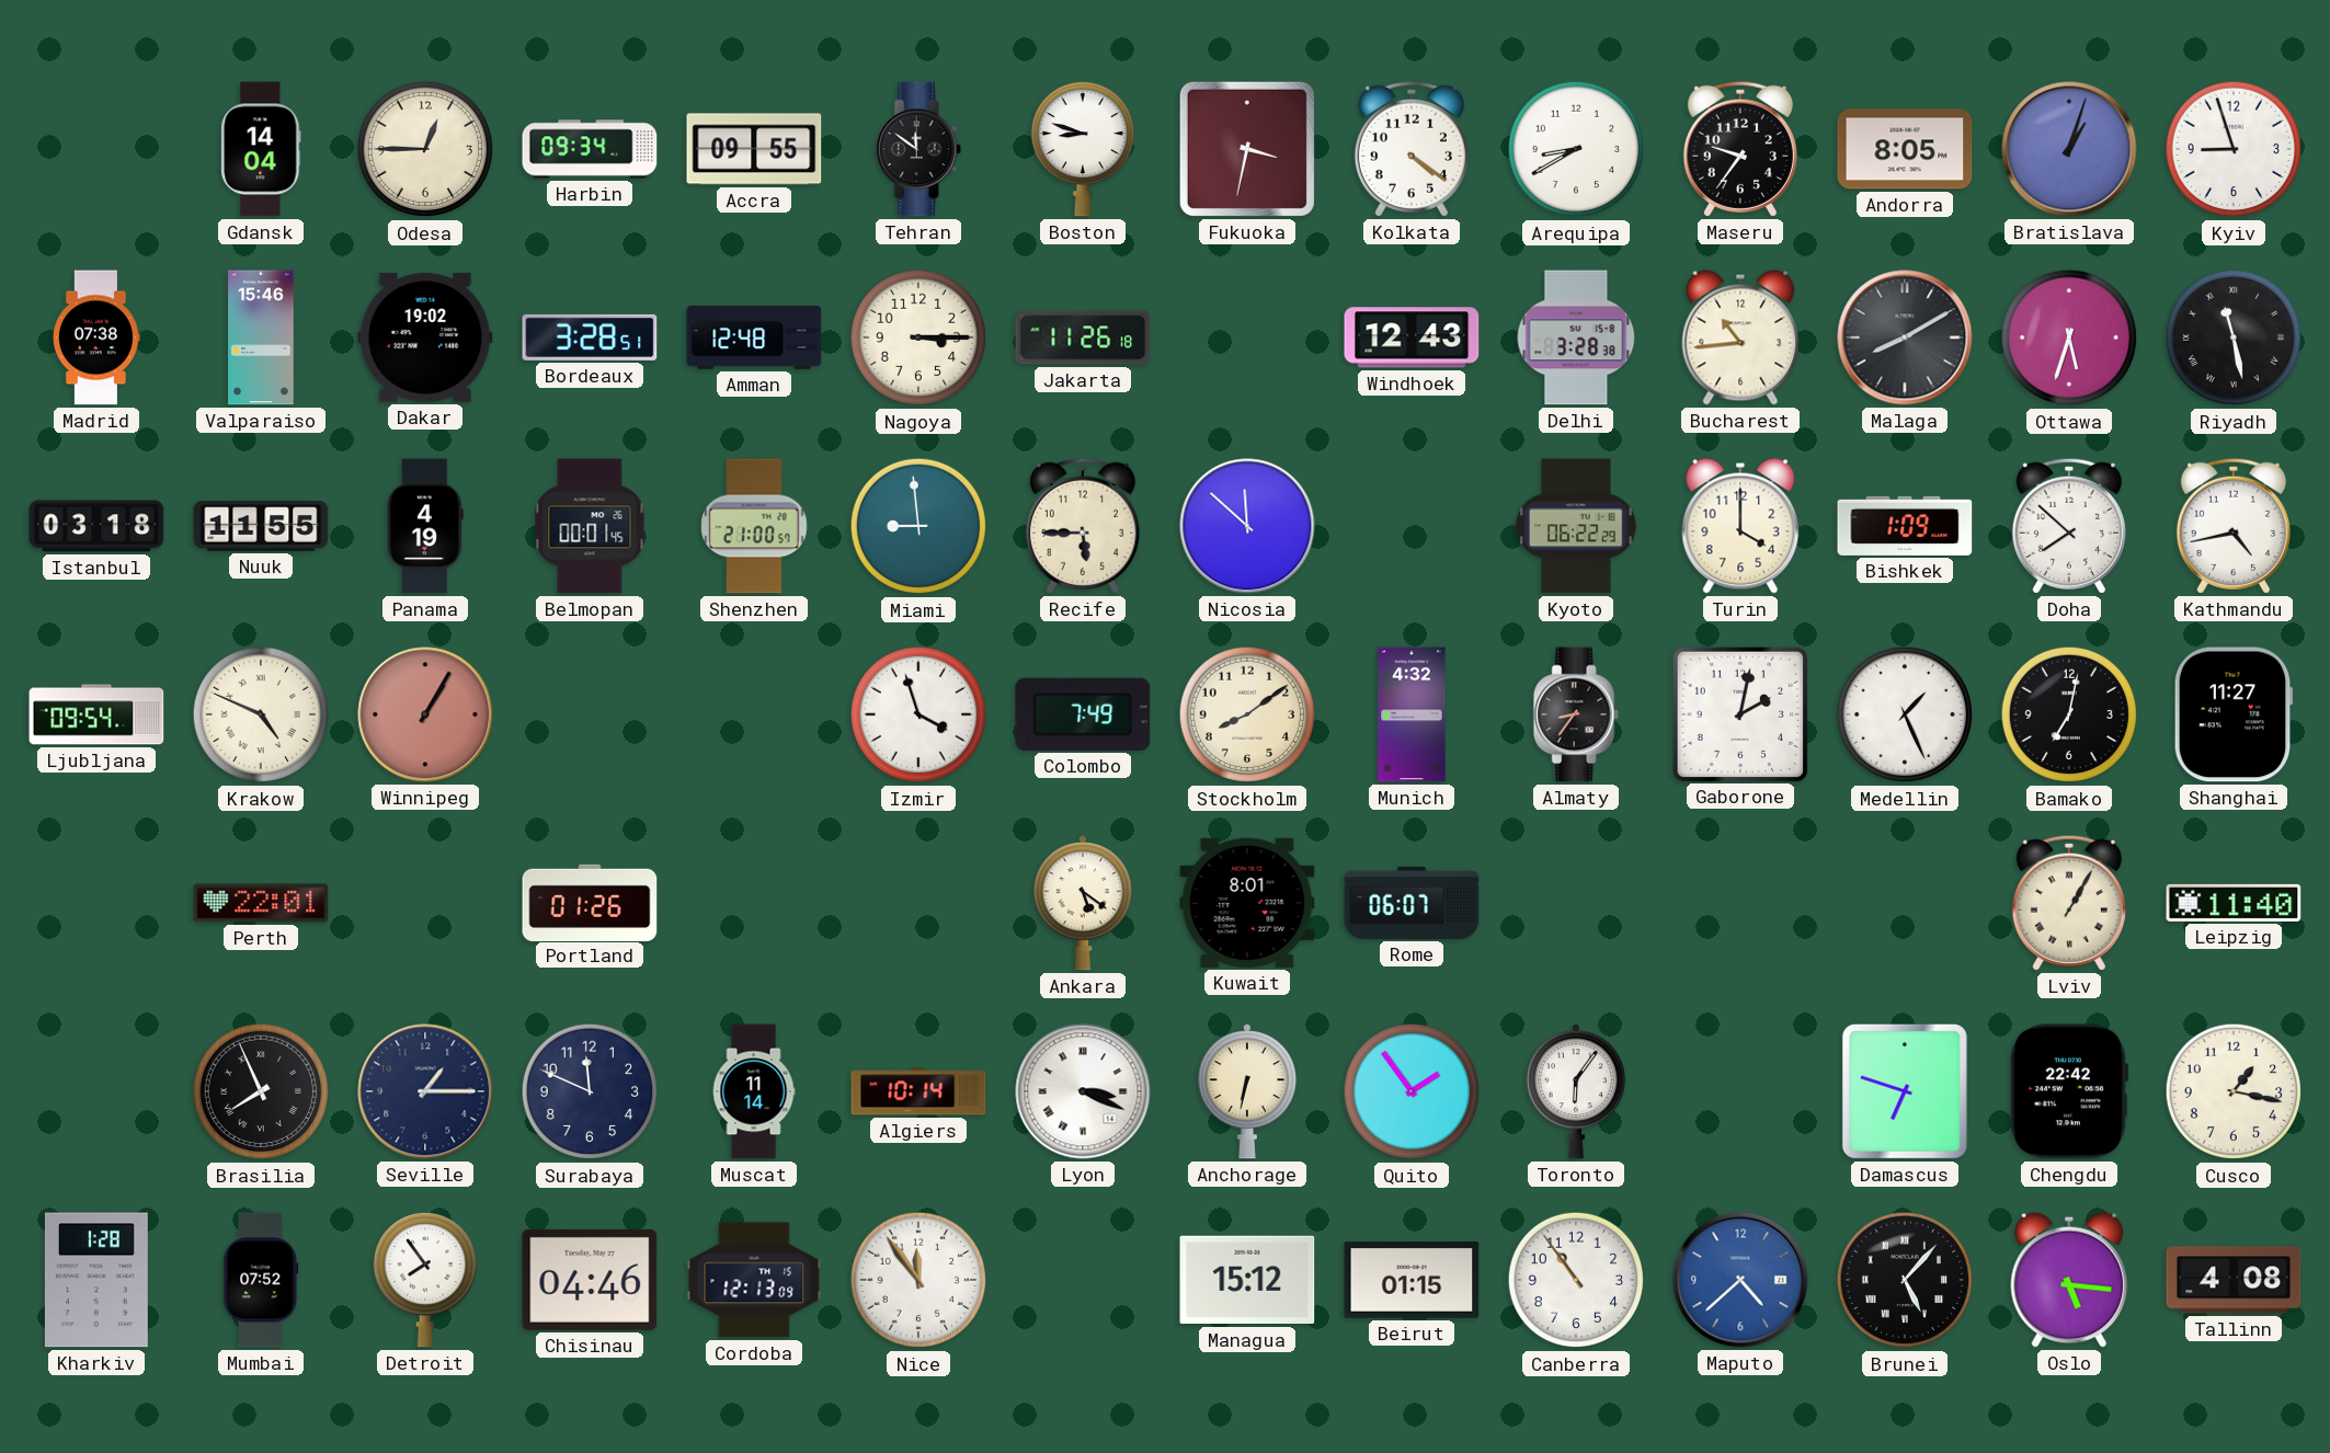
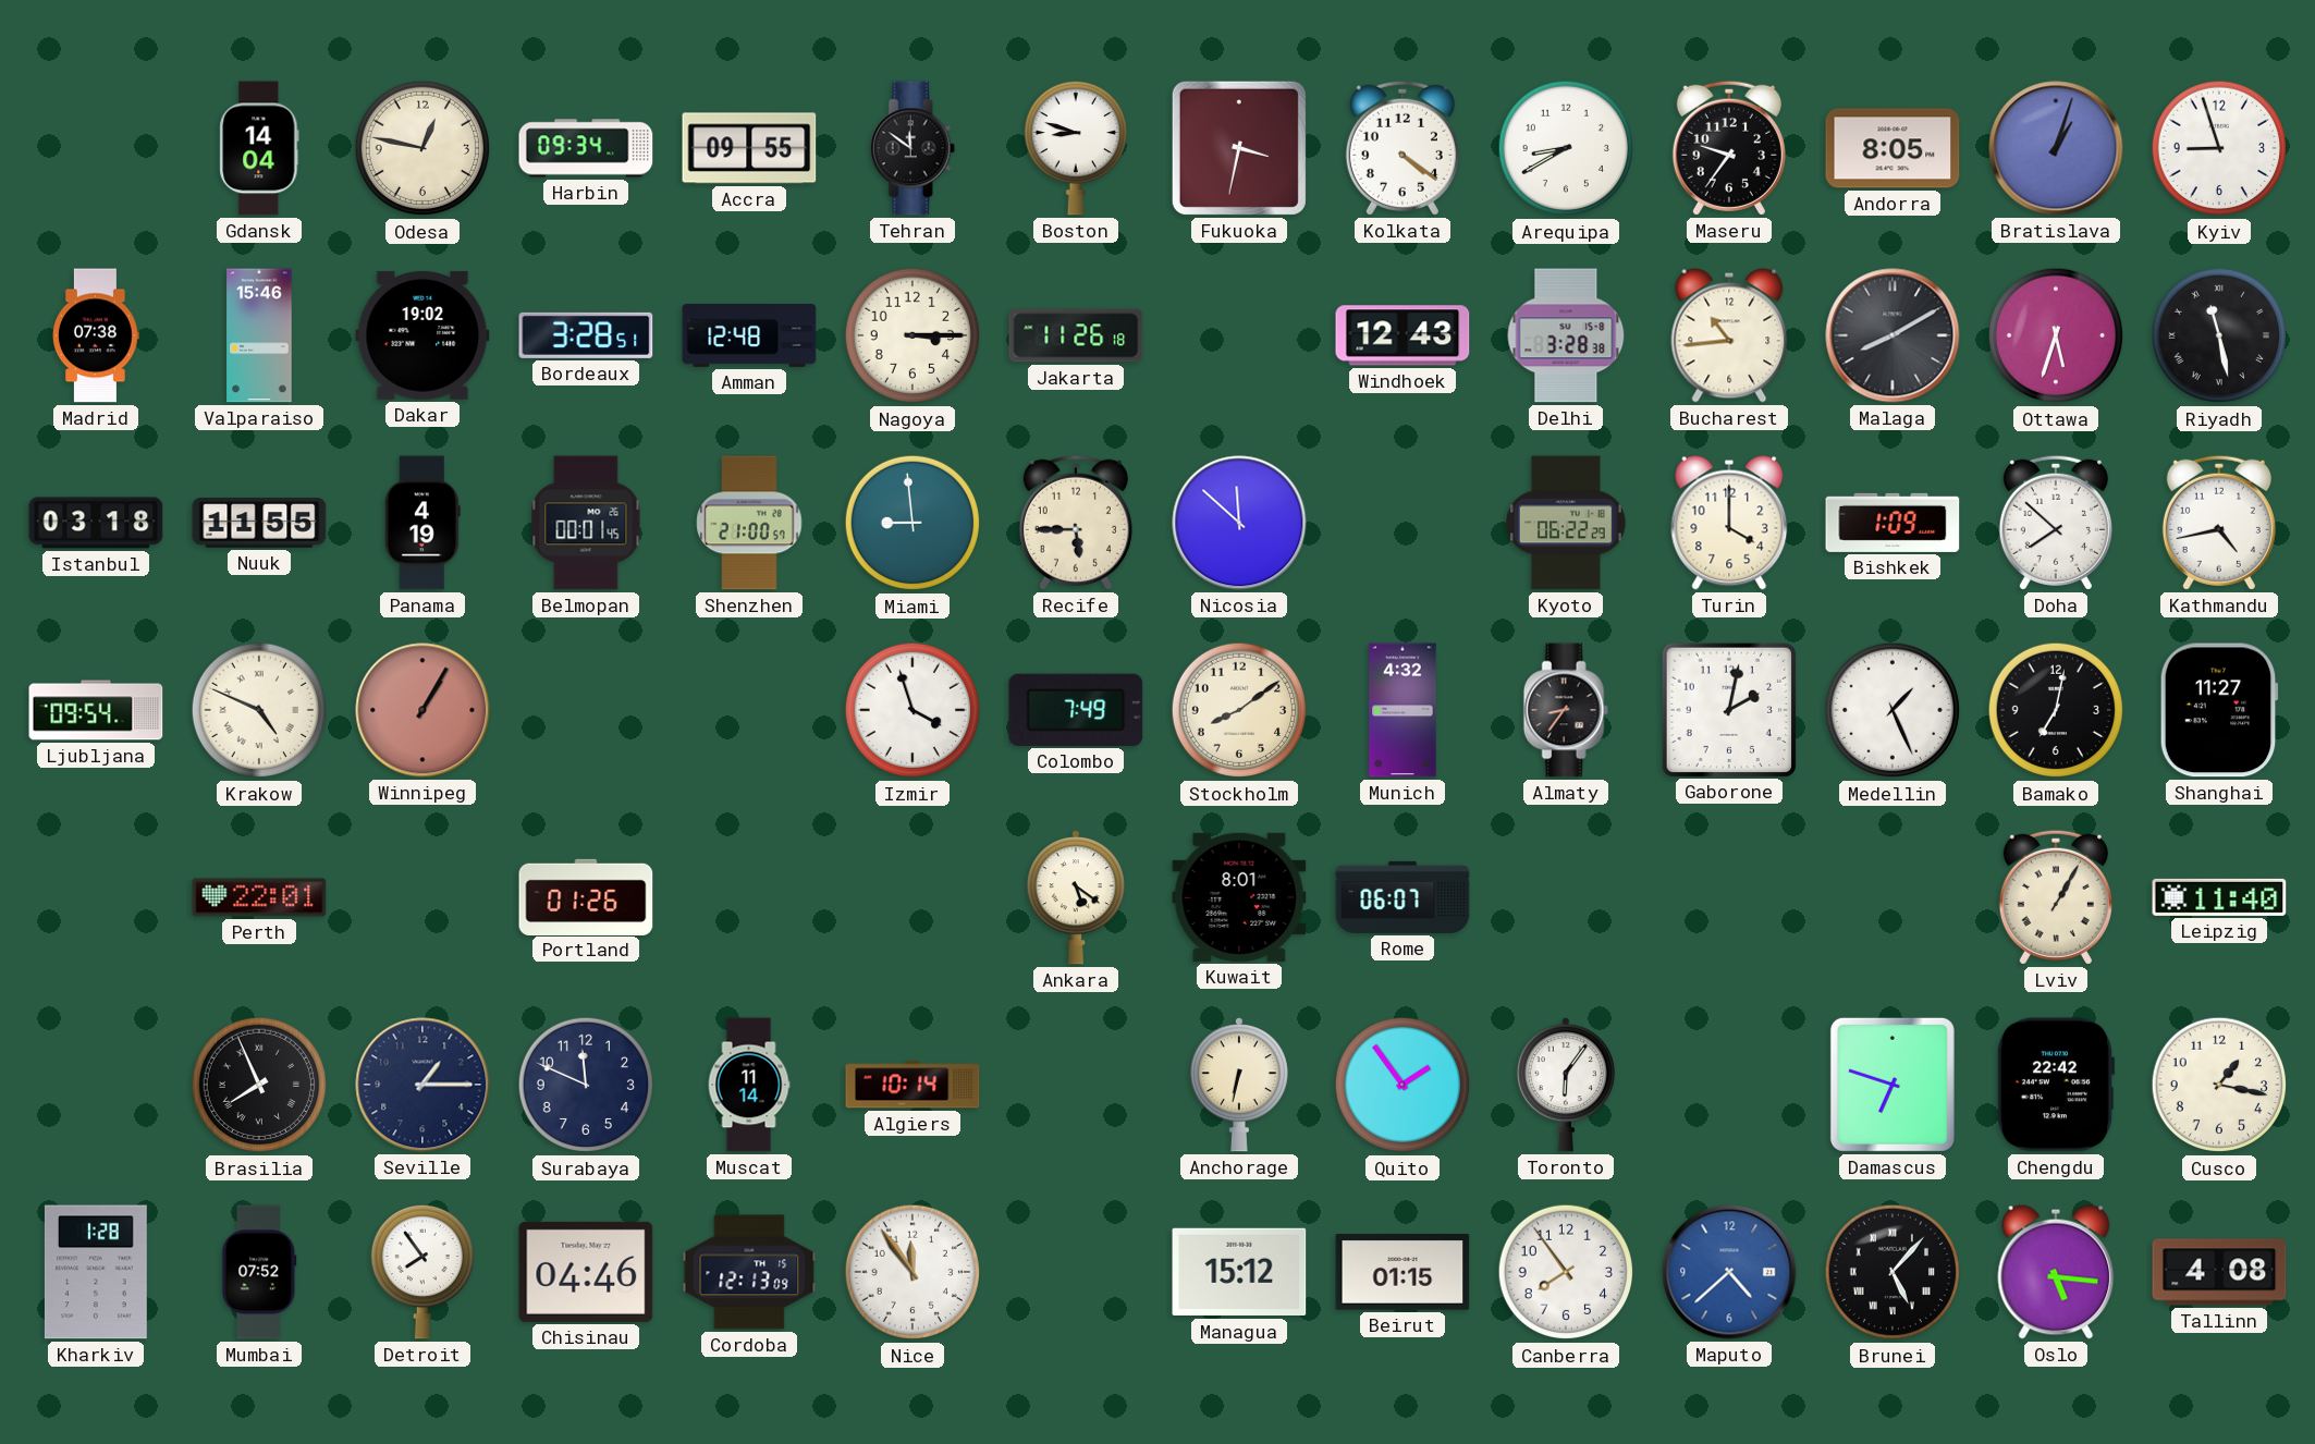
Odesa: 12:45 -> 12:47 (422, 148)
Lyon: 3:19 -> none (1083, 1091)
Canberra: 10:54 -> 7:54 (1566, 1272)
